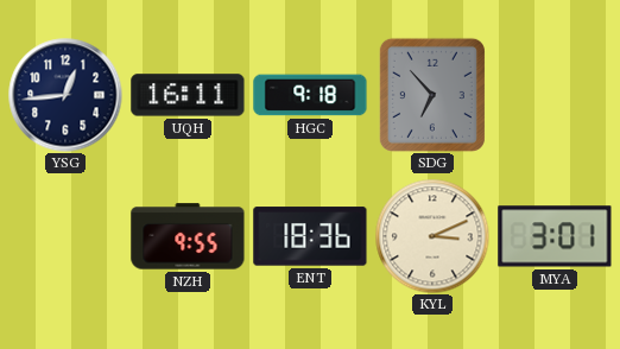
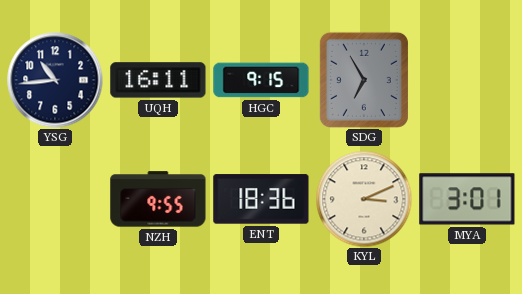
YSG: 12:44 -> 10:44 (55, 80)
HGC: 9:18 -> 9:15 (261, 80)
SDG: 6:53 -> 6:55 (364, 80)
